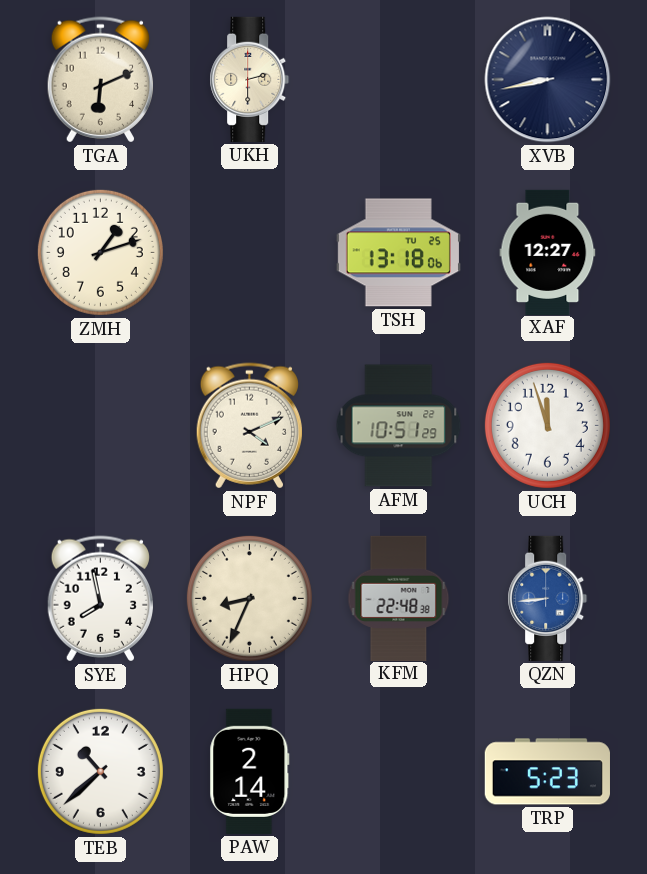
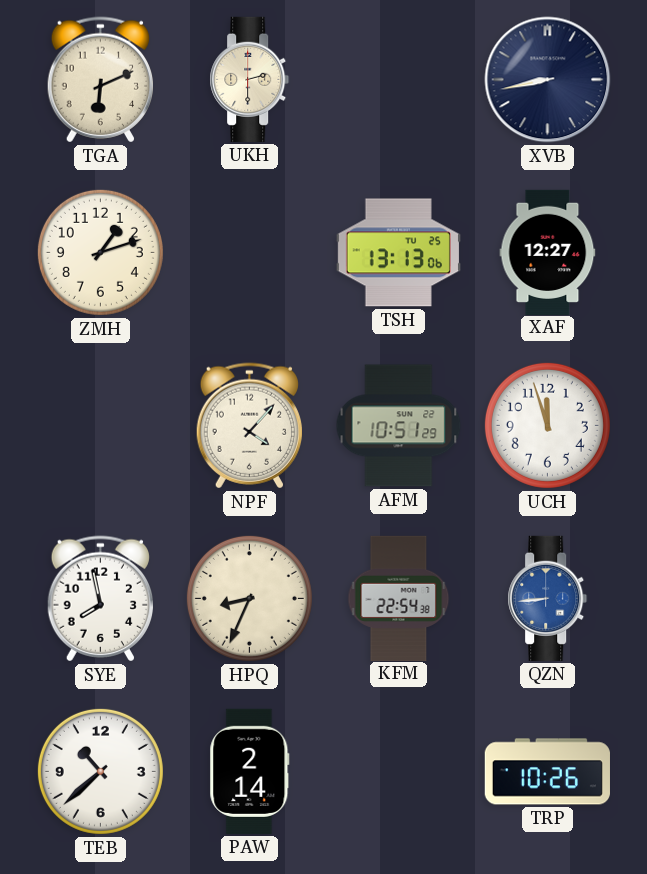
TSH: 13:18 -> 13:13 (398, 253)
NPF: 4:11 -> 4:07 (249, 426)
KFM: 22:48 -> 22:54 (399, 598)
TRP: 5:23 -> 10:26 (547, 772)
